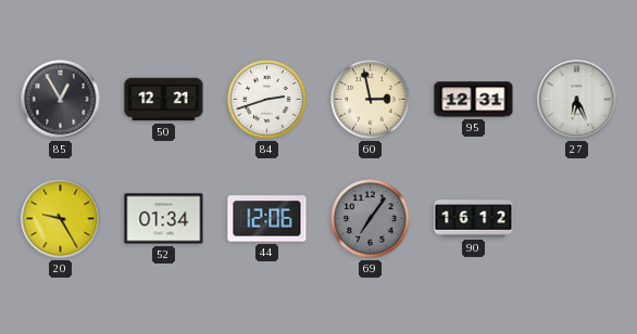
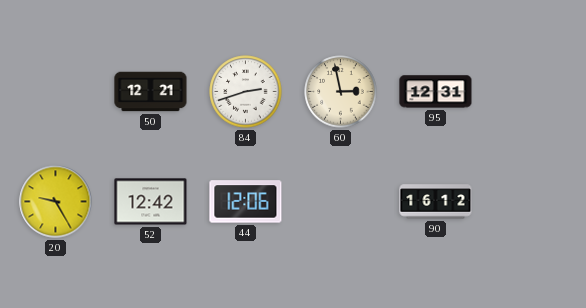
85: 12:55 -> none (61, 100)
27: 6:26 -> none (577, 100)
52: 01:34 -> 12:42 (151, 202)
69: 7:06 -> none (371, 219)
